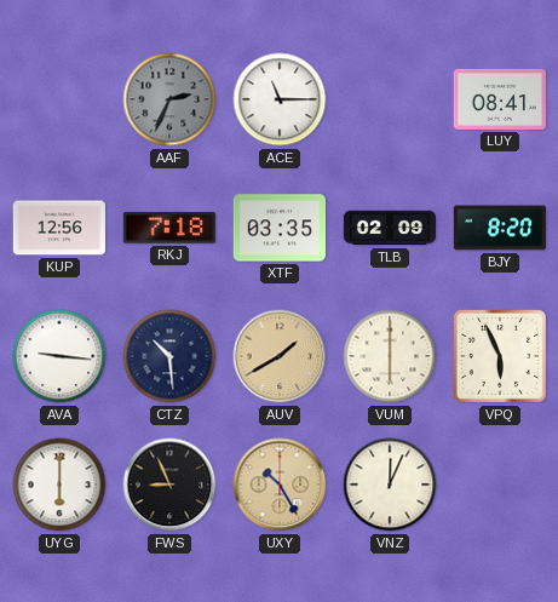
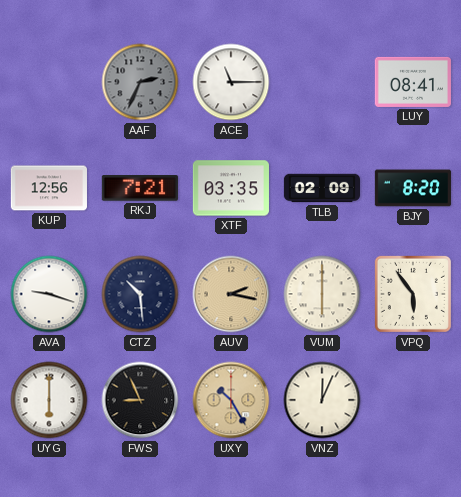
RKJ: 7:18 -> 7:21 (140, 188)
AVA: 9:16 -> 9:18 (49, 294)
AUV: 1:40 -> 2:17 (231, 294)
VPQ: 5:56 -> 5:54 (413, 294)
